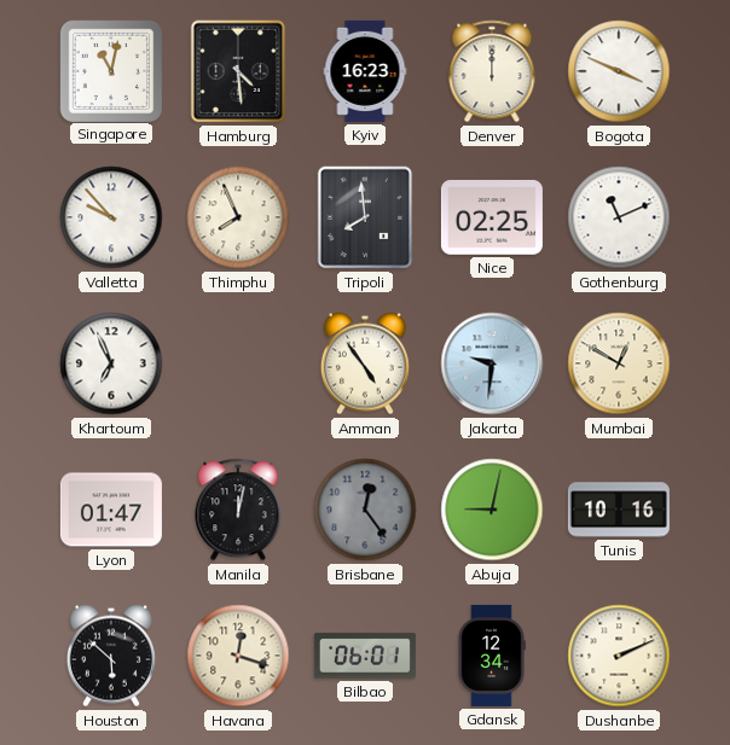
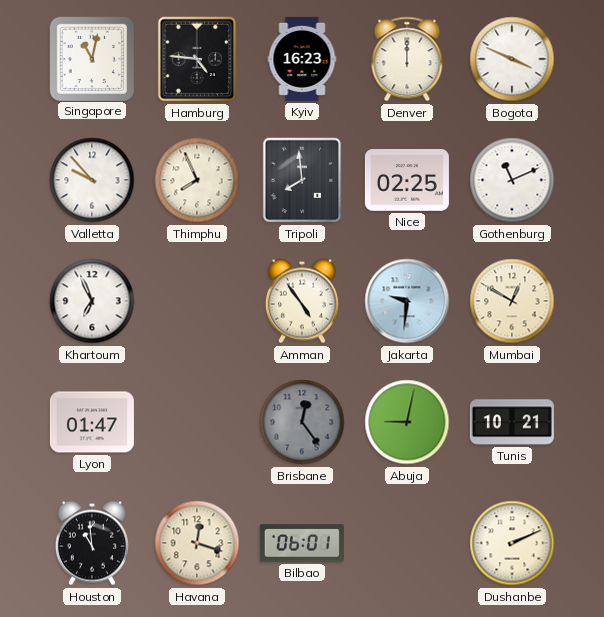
Hamburg: 4:29 -> 4:46 (197, 59)
Manila: 12:02 -> none (238, 510)
Tunis: 10:16 -> 10:21 (512, 422)
Houston: 5:52 -> 10:59 (92, 543)
Gdansk: 12:34 -> none (492, 656)
